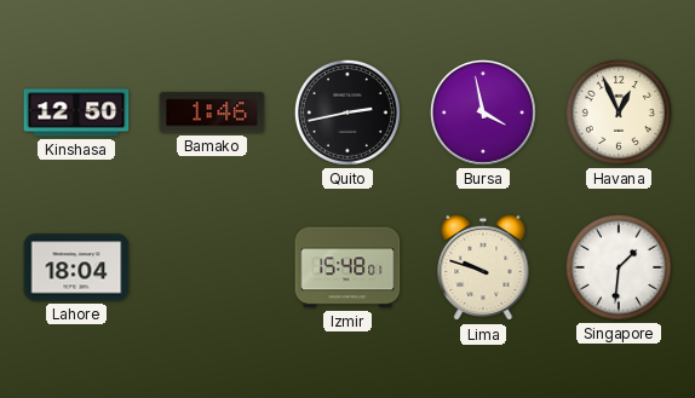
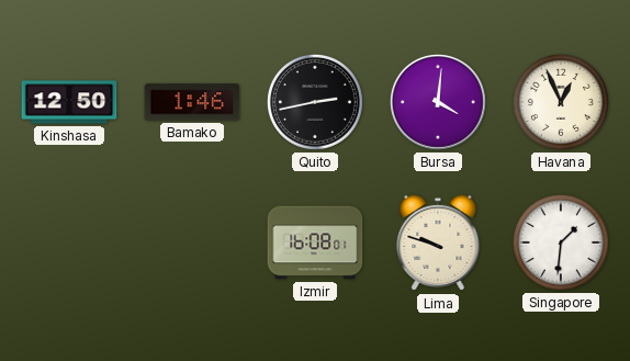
Bursa: 3:58 -> 4:01 (438, 102)
Lahore: 18:04 -> none (76, 267)
Izmir: 15:48 -> 16:08 (315, 242)
